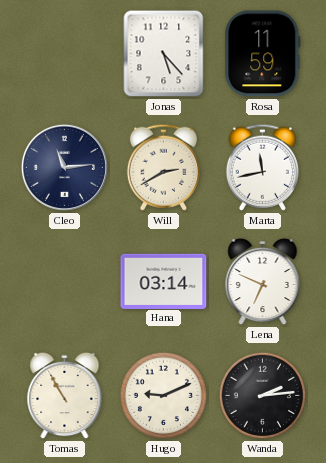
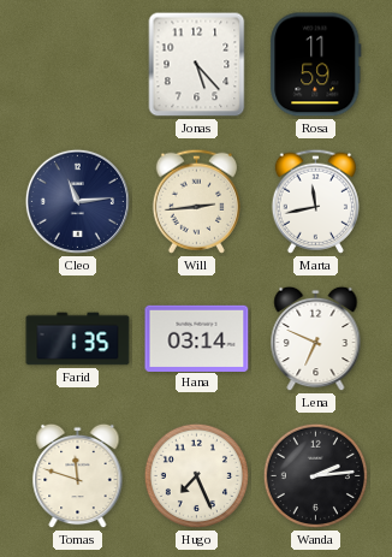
Will: 2:40 -> 2:44 (196, 201)
Farid: none -> 1:35 (78, 339)
Tomas: 10:55 -> 11:48 (78, 476)
Hugo: 9:11 -> 7:26 (196, 475)
